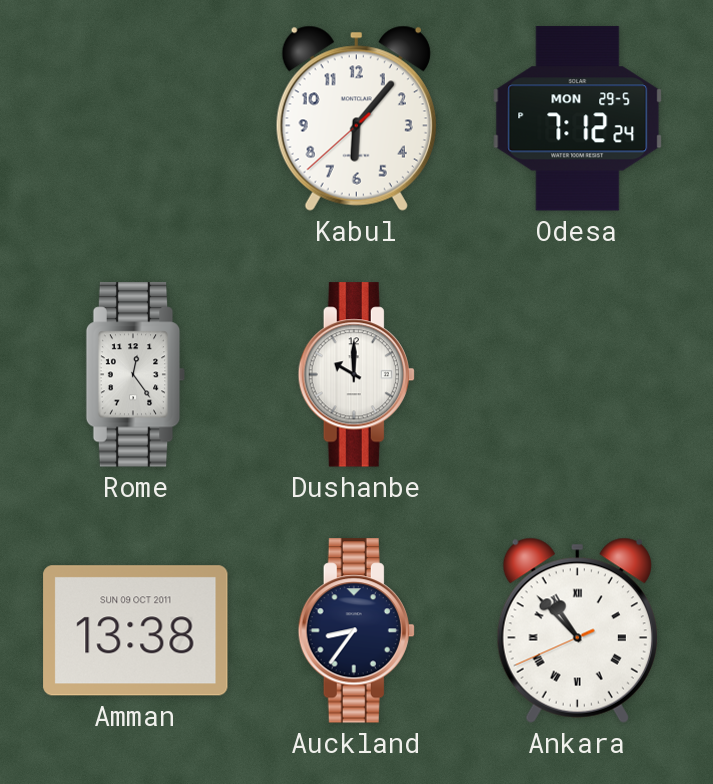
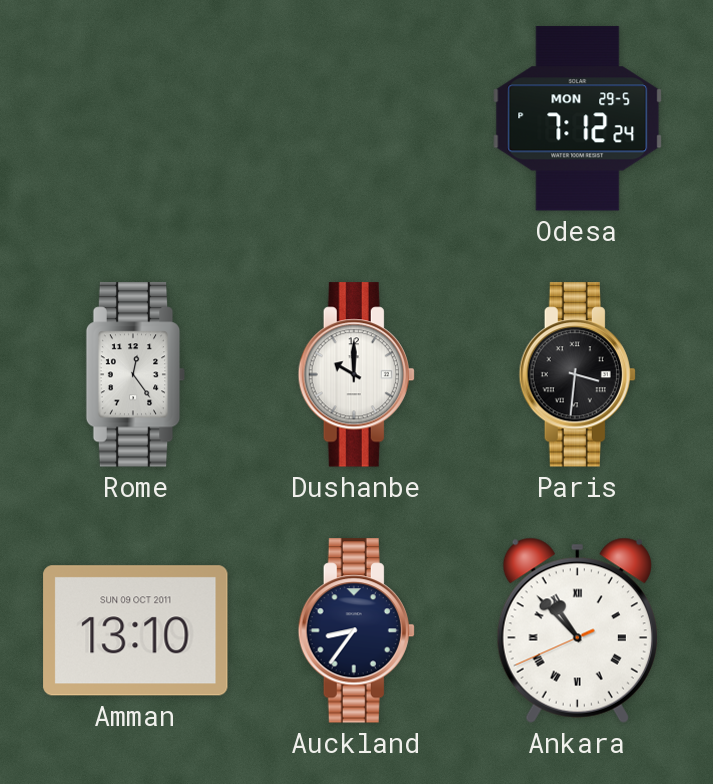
Kabul: 6:06 -> none (356, 118)
Paris: none -> 3:31 (577, 375)
Amman: 13:38 -> 13:10 (136, 631)
